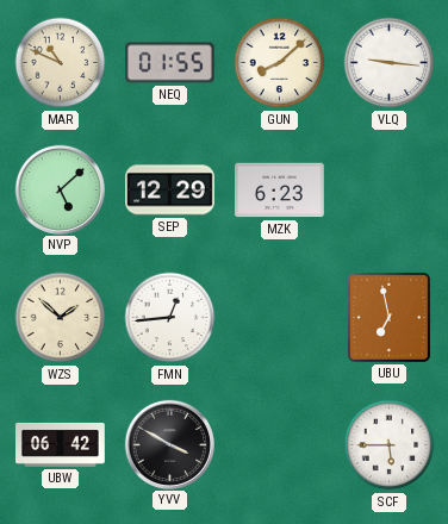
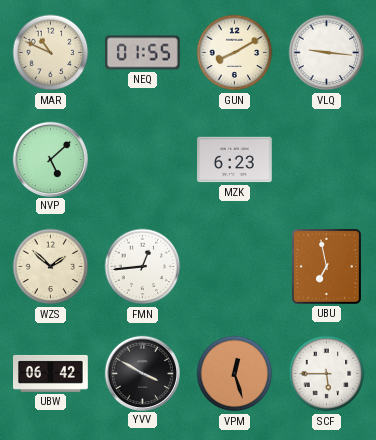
GUN: 8:08 -> 8:10 (235, 53)
SEP: 12:29 -> none (170, 191)
VPM: none -> 12:27 (235, 374)
